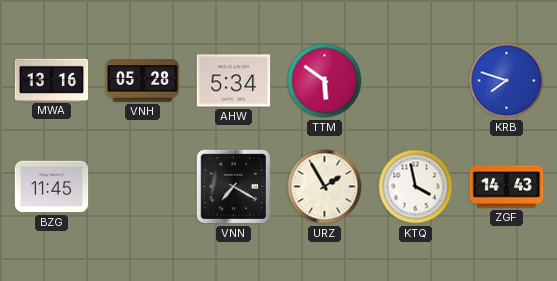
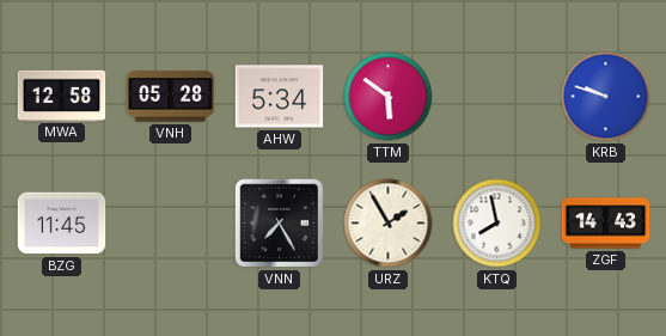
MWA: 13:16 -> 12:58 (62, 96)
KRB: 7:48 -> 9:48 (606, 97)
VNN: 7:20 -> 7:25 (280, 224)
KTQ: 3:58 -> 7:58 (497, 224)
